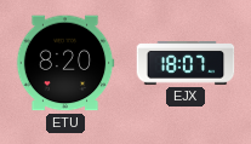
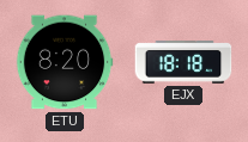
EJX: 18:07 -> 18:18 (183, 62)
